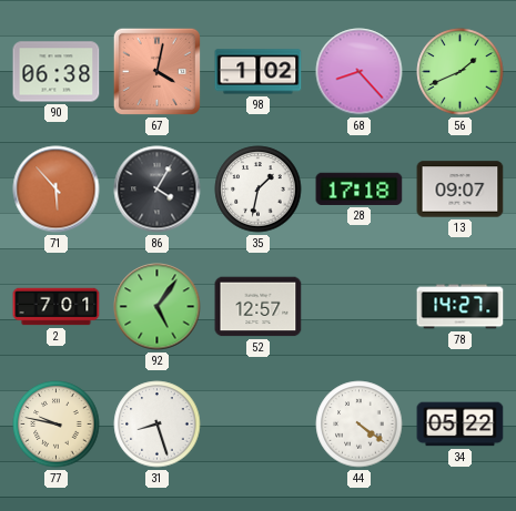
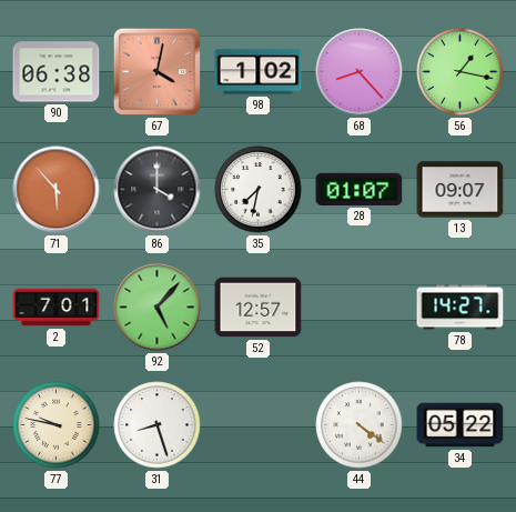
56: 1:41 -> 1:17 (461, 72)
86: 4:05 -> 4:00 (158, 190)
35: 1:32 -> 7:32 (259, 190)
28: 17:18 -> 01:07 (360, 189)
92: 5:06 -> 5:07 (158, 308)
